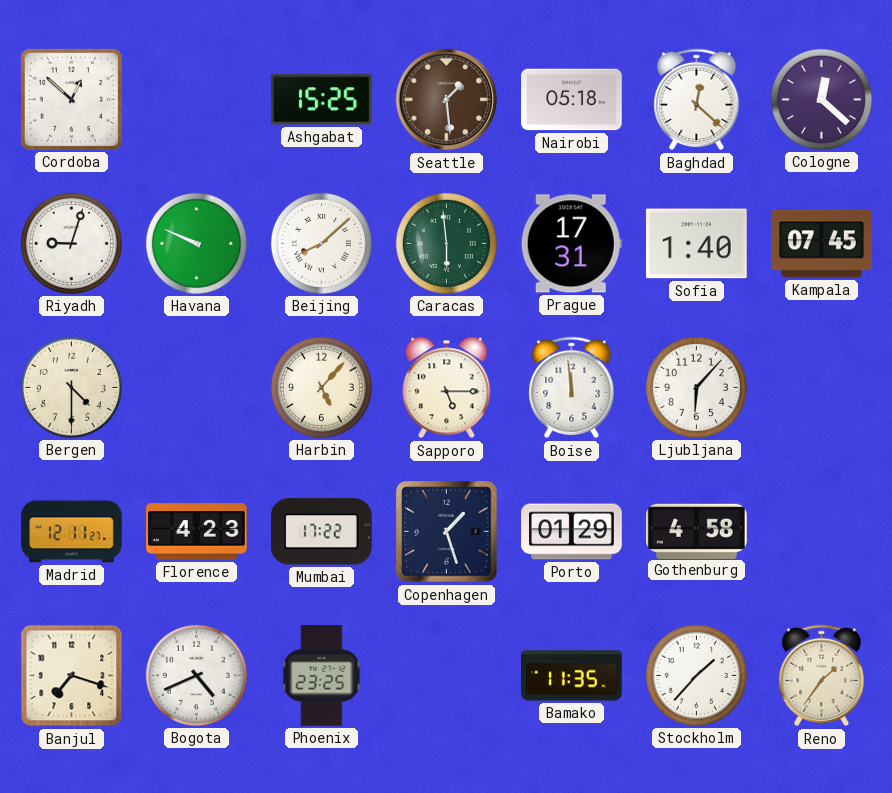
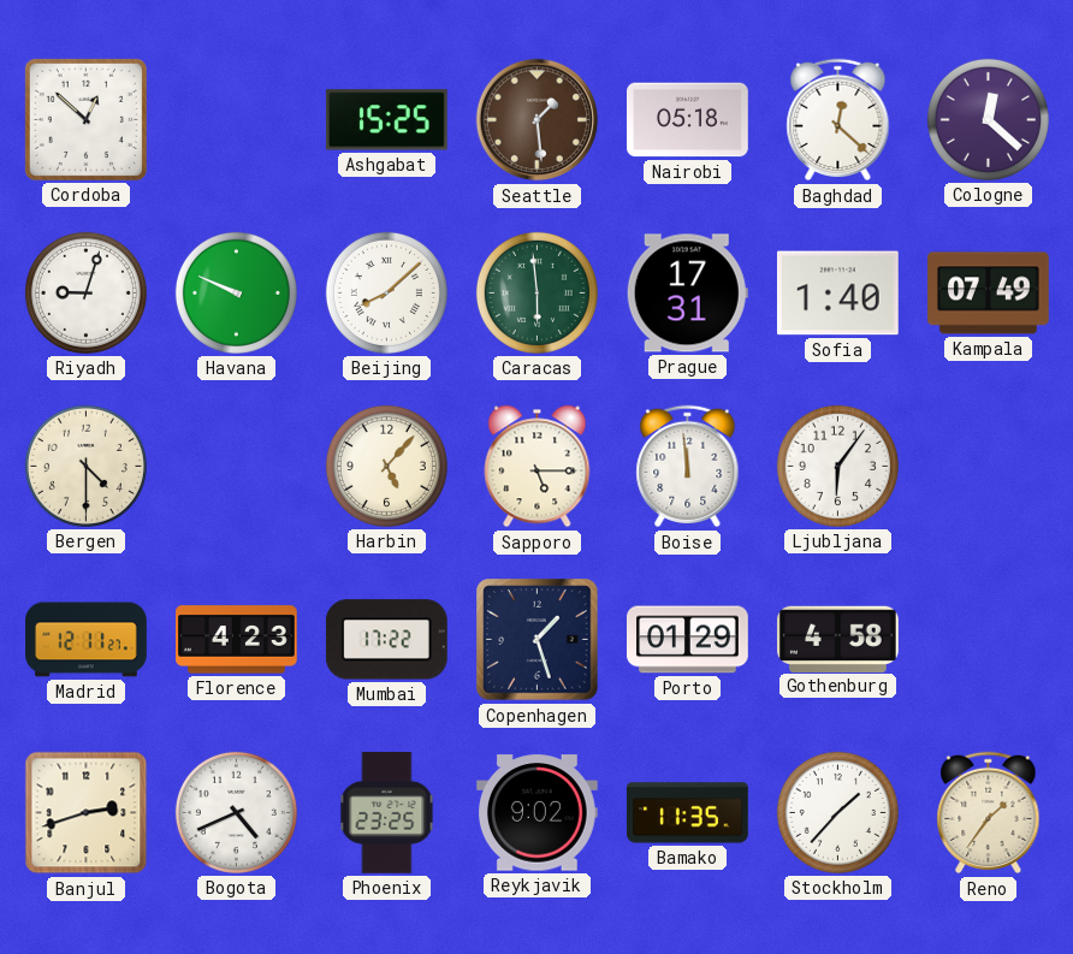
Kampala: 07:45 -> 07:49 (989, 294)
Ljubljana: 6:07 -> 6:06 (837, 466)
Banjul: 7:18 -> 2:42 (87, 813)
Reykjavik: none -> 9:02 (536, 813)
